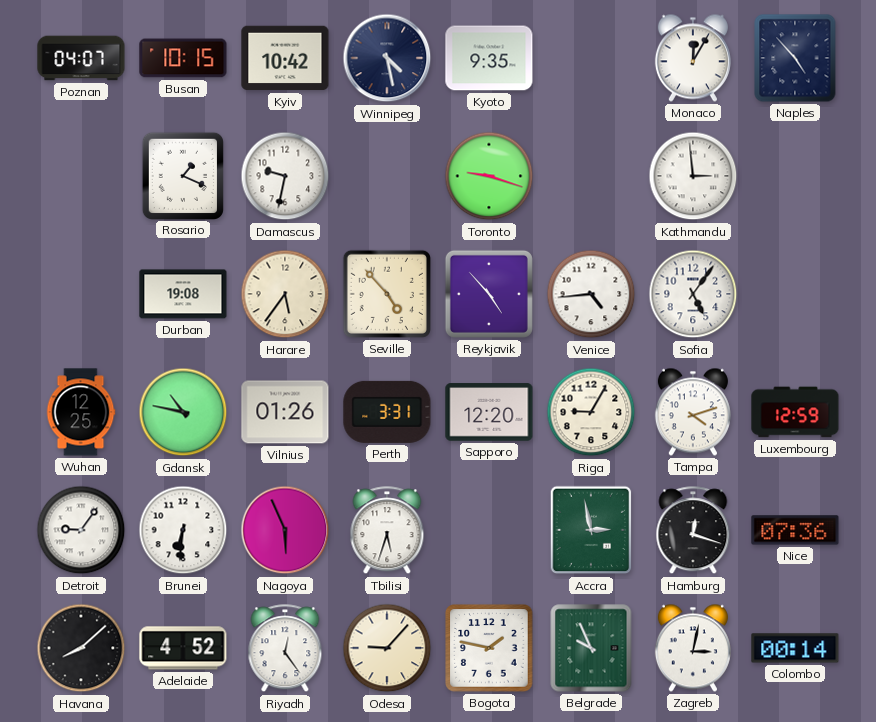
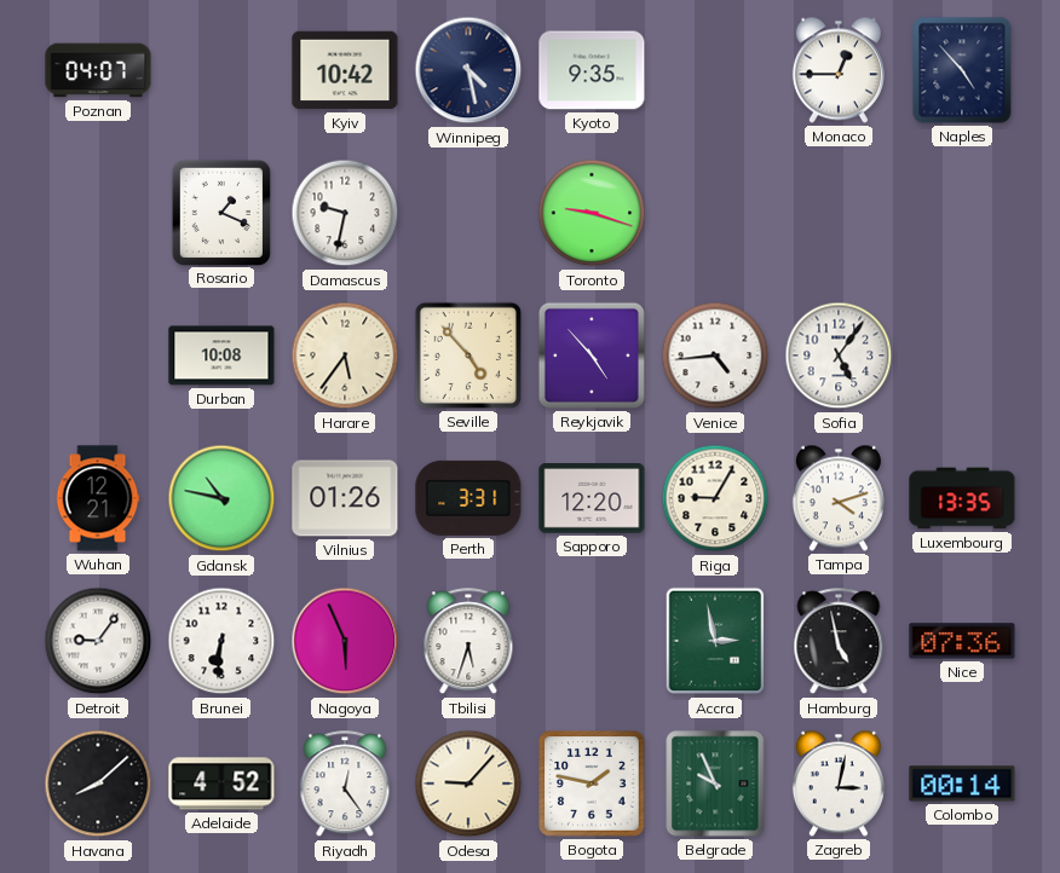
Busan: 10:15 -> none (183, 58)
Monaco: 12:05 -> 12:45 (839, 70)
Kathmandu: 2:59 -> none (693, 176)
Durban: 19:08 -> 10:08 (221, 355)
Wuhan: 12:25 -> 12:21 (98, 498)
Luxembourg: 12:59 -> 13:35 (962, 498)
Hamburg: 12:18 -> 4:58 (839, 642)
